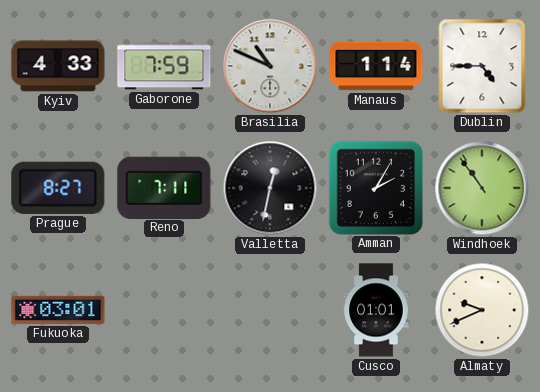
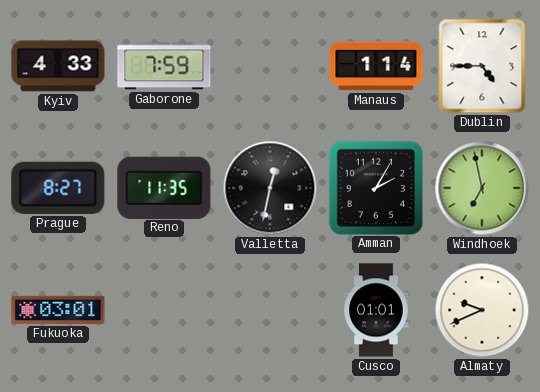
Brasilia: 10:49 -> none (270, 66)
Reno: 7:11 -> 11:35 (164, 187)
Windhoek: 10:54 -> 6:58 (482, 188)
